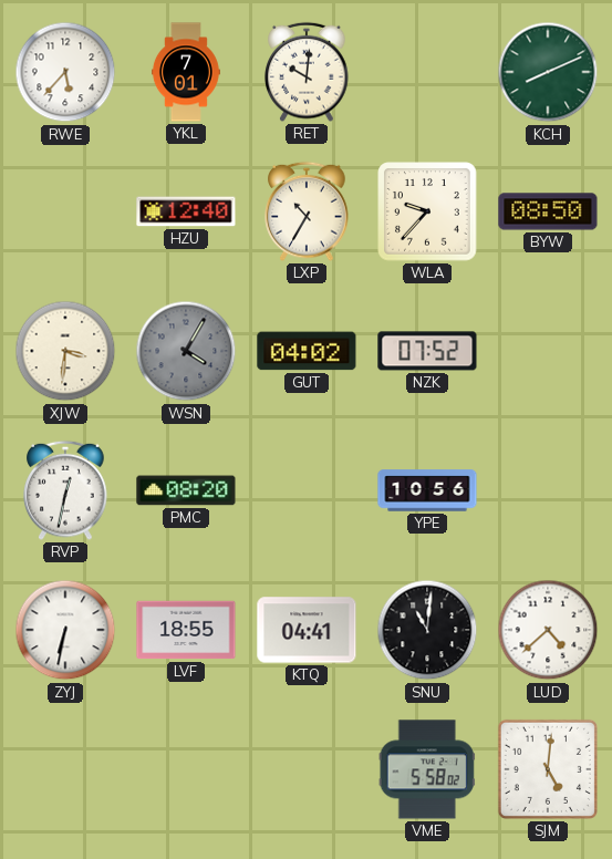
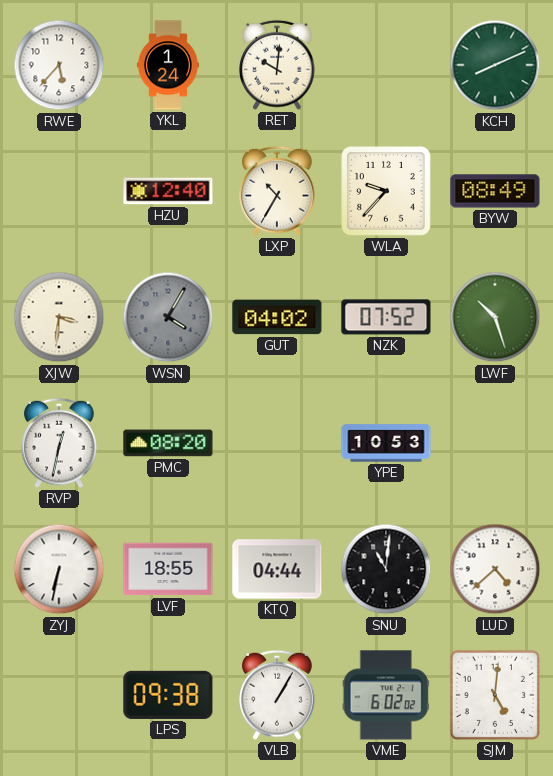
YKL: 7:01 -> 1:24 (169, 65)
BYW: 08:50 -> 08:49 (495, 191)
LWF: none -> 10:27 (495, 317)
YPE: 10:56 -> 10:53 (386, 443)
KTQ: 04:41 -> 04:44 (277, 569)
LPS: none -> 09:38 (168, 695)
VLB: none -> 1:05 (277, 695)
VME: 5:58 -> 6:02 (386, 695)
